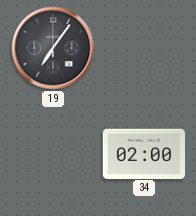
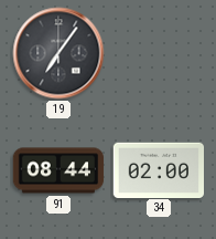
91: none -> 08:44 (58, 170)
